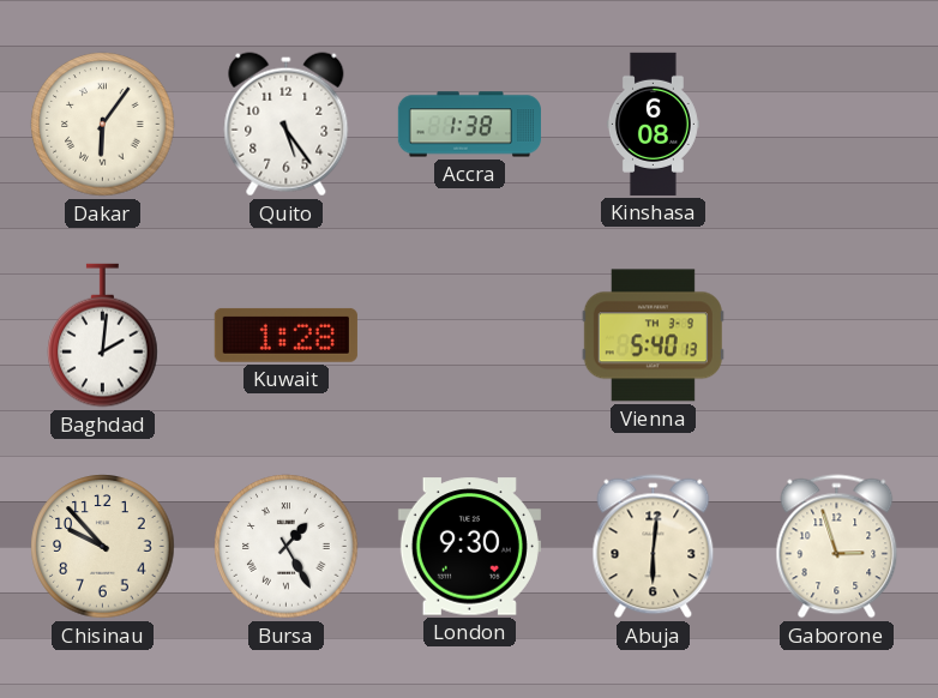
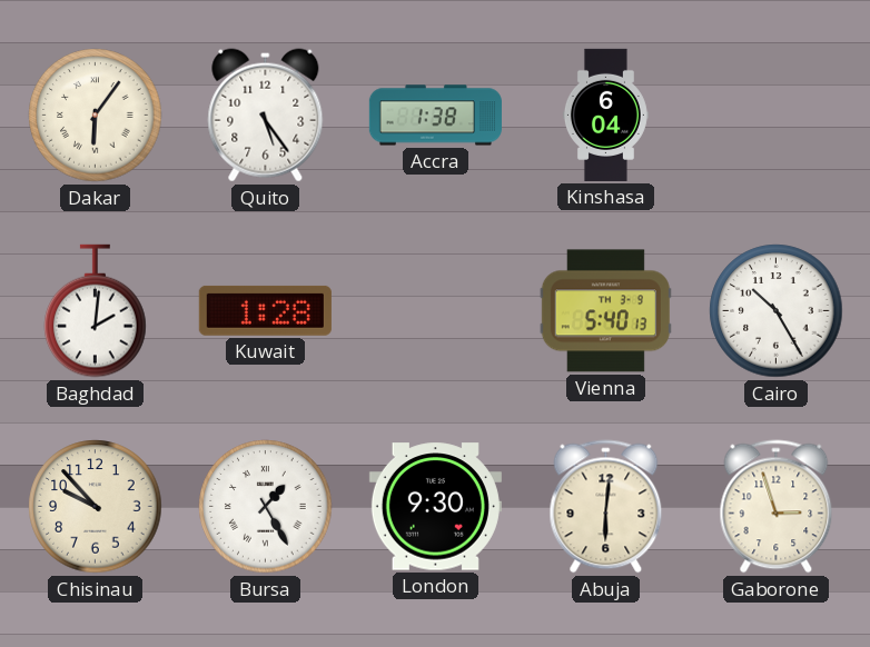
Kinshasa: 6:08 -> 6:04 (605, 115)
Cairo: none -> 10:25 (777, 311)
